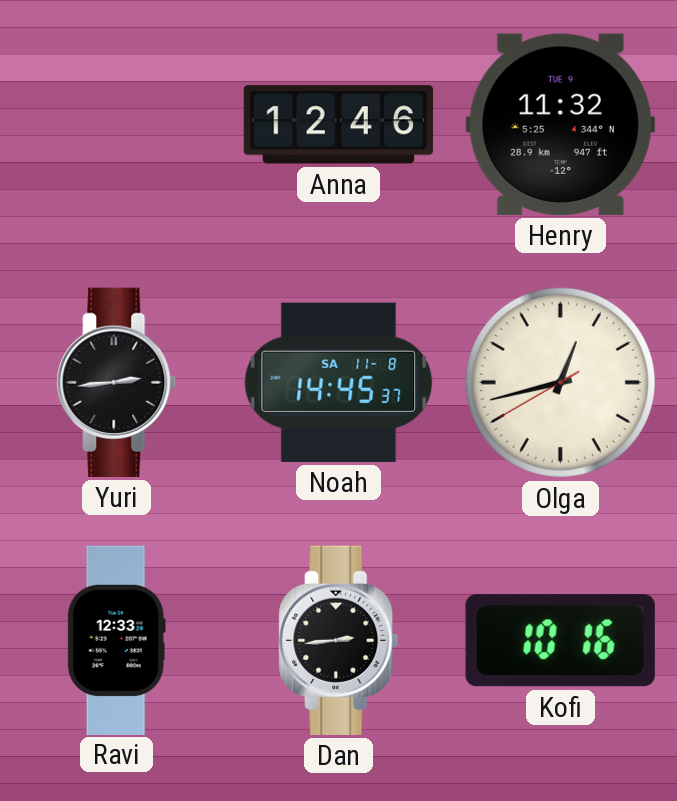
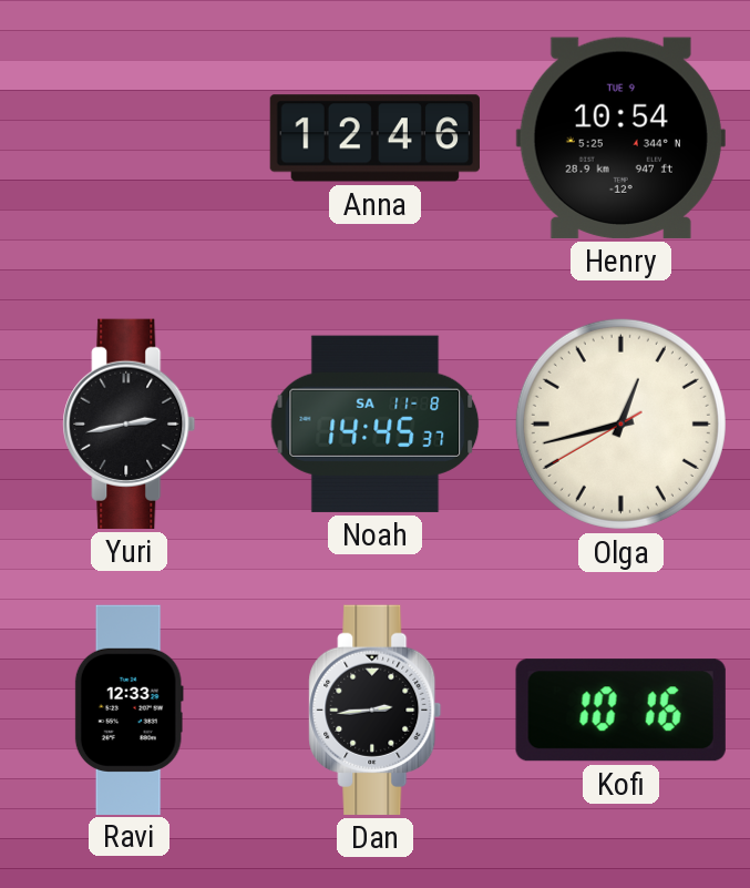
Henry: 11:32 -> 10:54 (620, 137)
Yuri: 2:44 -> 2:43 (130, 423)
